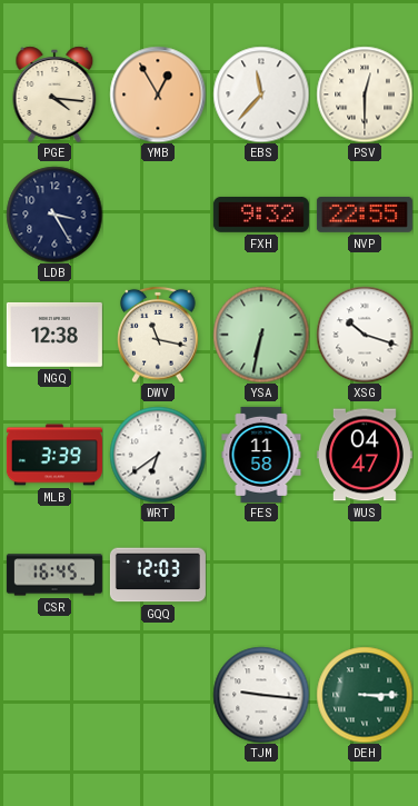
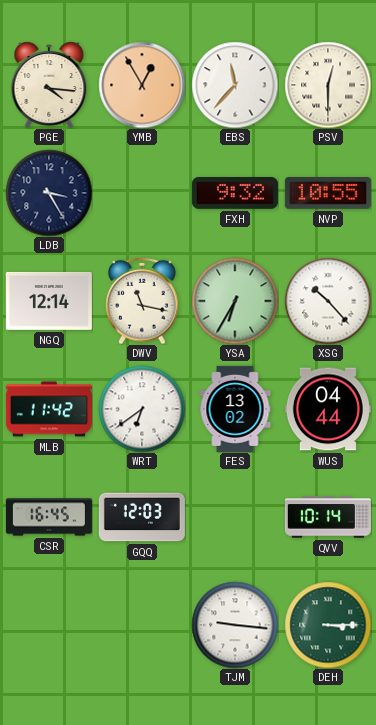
NVP: 22:55 -> 10:55 (328, 193)
NGQ: 12:38 -> 12:14 (49, 301)
YSA: 6:32 -> 6:35 (235, 301)
XSG: 10:18 -> 10:23 (328, 301)
MLB: 3:39 -> 11:42 (49, 409)
FES: 11:58 -> 13:02 (235, 409)
WUS: 04:47 -> 04:44 (328, 409)
QVV: none -> 10:14 (328, 517)
